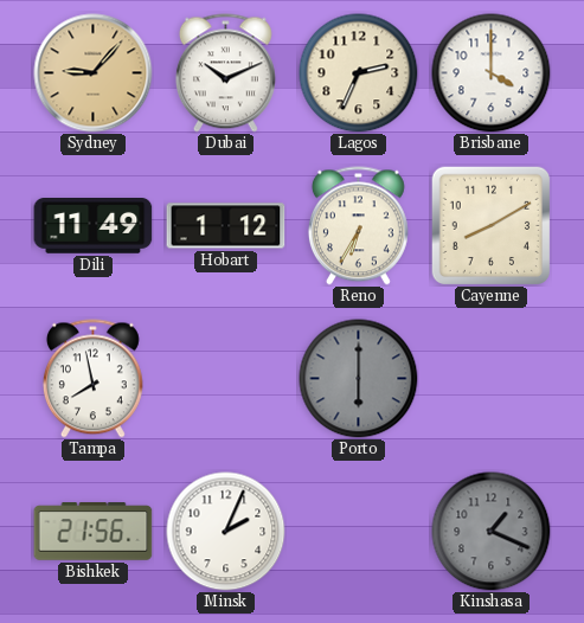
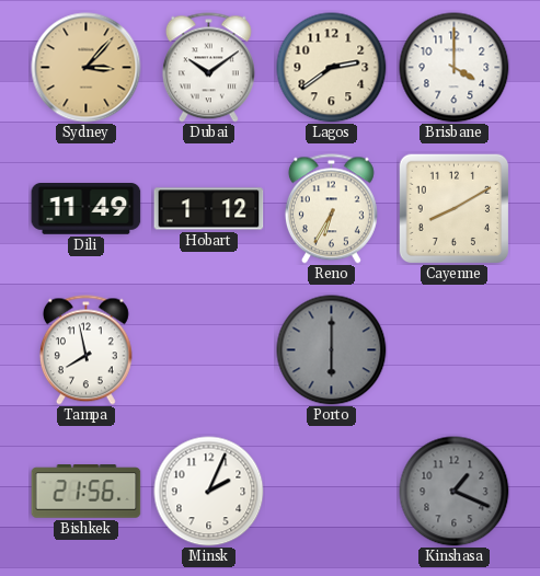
Sydney: 9:07 -> 3:07 (87, 68)
Dubai: 10:11 -> 10:09 (208, 68)
Lagos: 2:34 -> 2:39 (332, 68)
